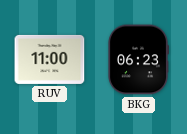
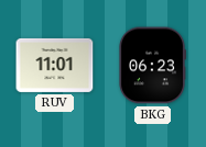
RUV: 11:00 -> 11:01 (55, 65)
